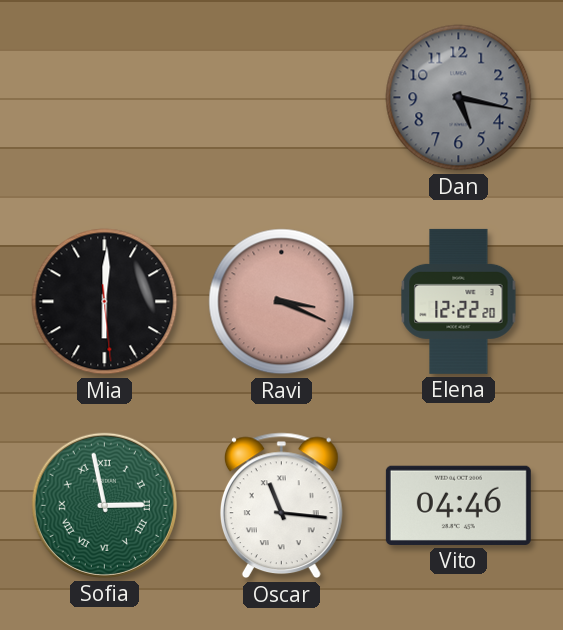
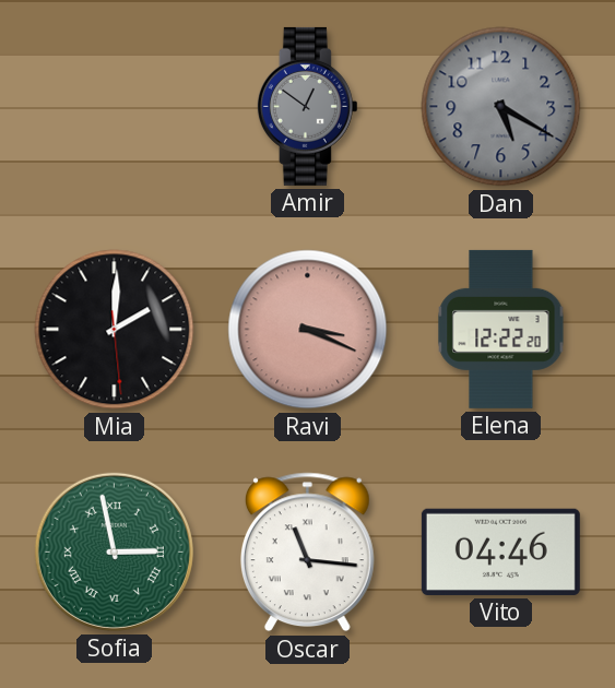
Amir: none -> 12:51 (307, 106)
Dan: 5:17 -> 5:20 (501, 107)
Mia: 6:00 -> 2:00 (115, 330)
